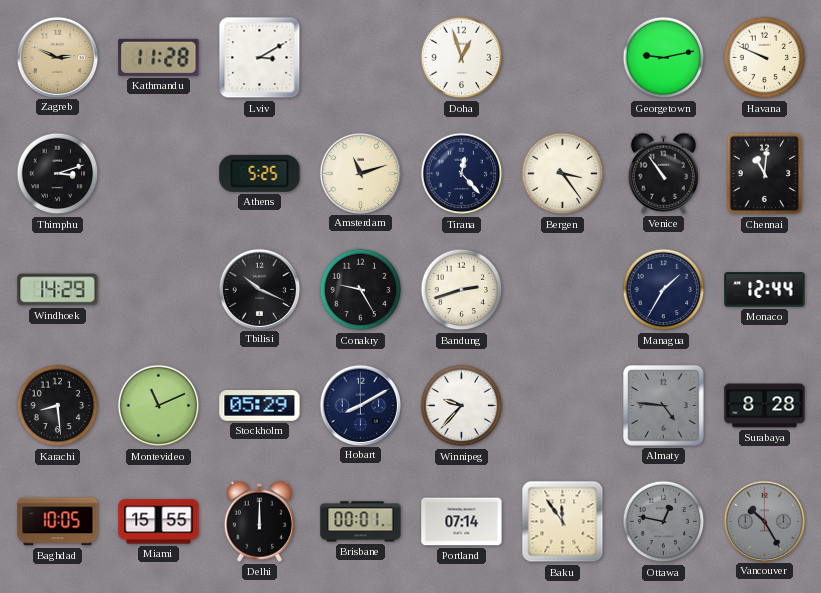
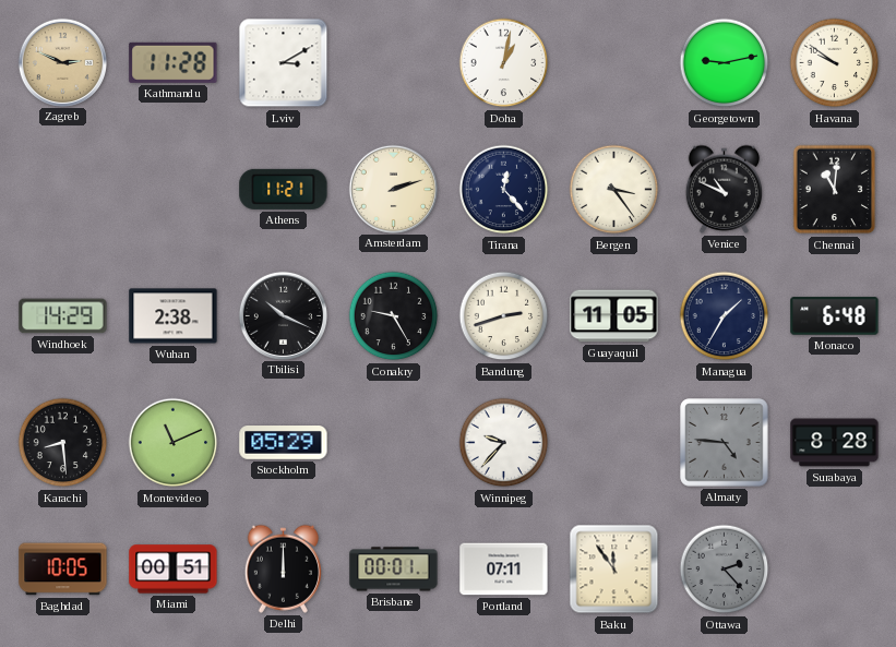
Doha: 12:57 -> 1:02 (504, 63)
Havana: 9:49 -> 9:51 (835, 63)
Thimphu: 3:12 -> none (58, 174)
Athens: 5:25 -> 11:21 (284, 189)
Amsterdam: 11:12 -> 2:12 (393, 189)
Venice: 10:54 -> 10:49 (724, 189)
Wuhan: none -> 2:38 (174, 316)
Guayaquil: none -> 11:05 (614, 316)
Monaco: 12:44 -> 6:48 (835, 316)
Hobart: 8:10 -> none (360, 405)
Miami: 15:55 -> 00:51 (174, 570)
Portland: 07:14 -> 07:11 (504, 570)
Ottawa: 12:47 -> 2:23 (725, 570)
Vancouver: 10:25 -> none (764, 521)
